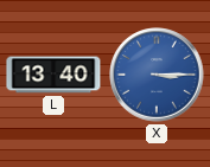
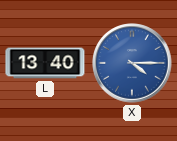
X: 3:15 -> 4:15 (132, 63)
